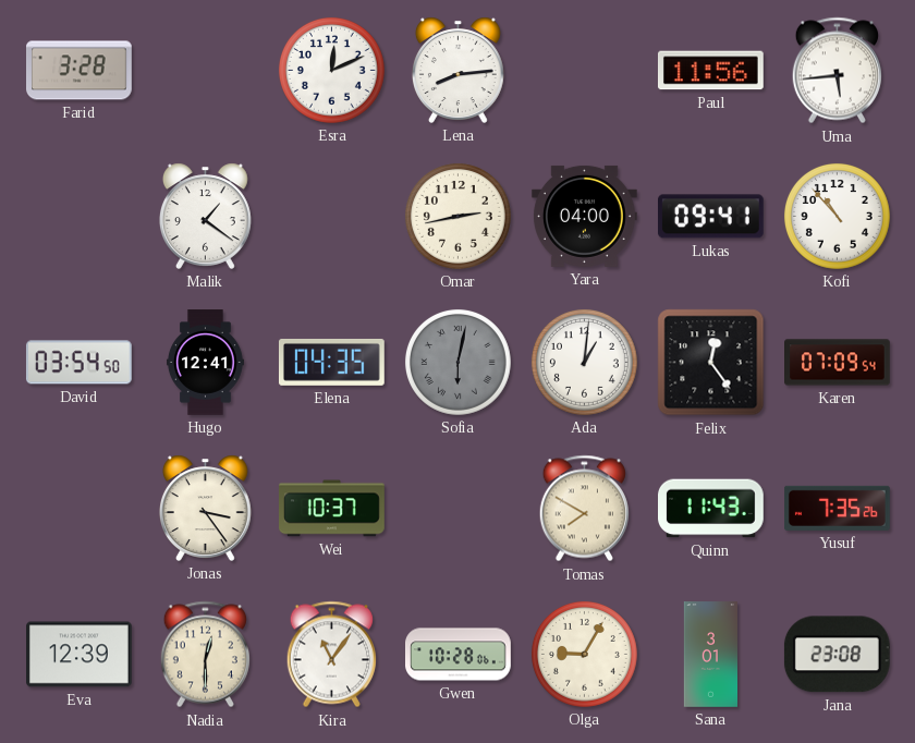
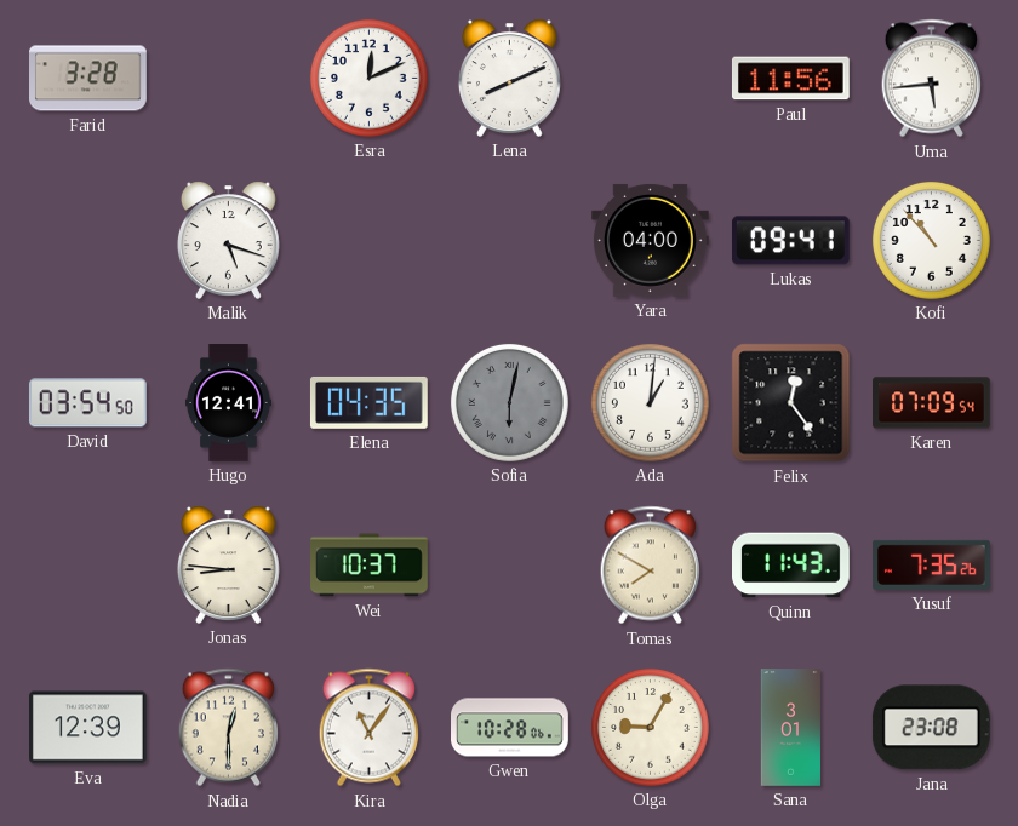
Lena: 8:14 -> 8:11 (509, 78)
Malik: 1:21 -> 5:18 (228, 240)
Omar: 2:43 -> none (457, 216)
Jonas: 3:24 -> 8:46 (228, 564)
